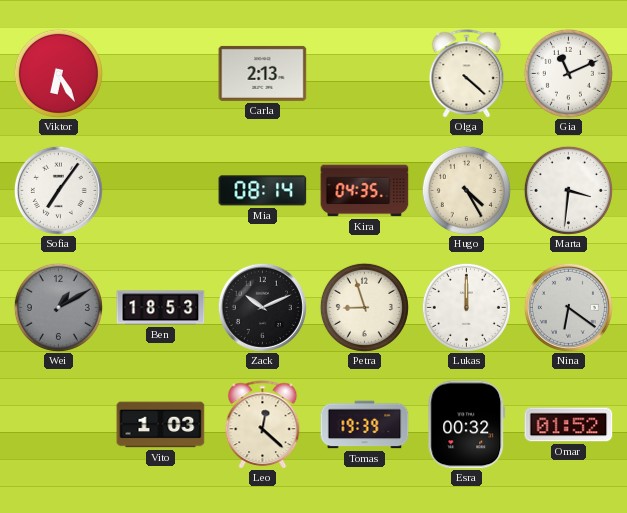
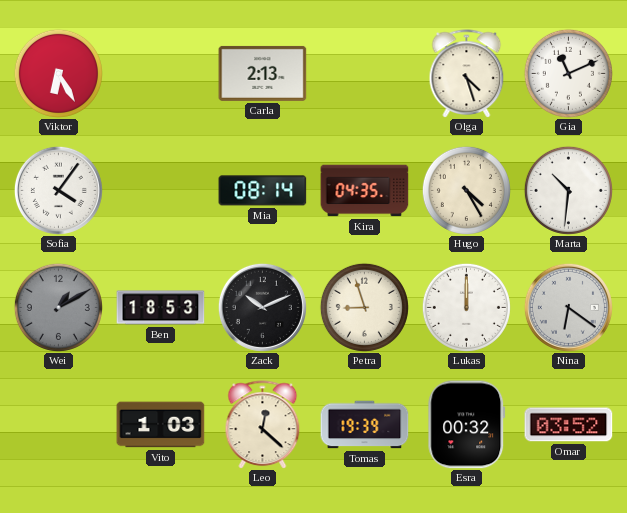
Olga: 4:22 -> 4:27 (467, 74)
Sofia: 7:06 -> 4:06 (58, 190)
Marta: 3:31 -> 10:31 (568, 190)
Omar: 01:52 -> 03:52 (569, 425)
